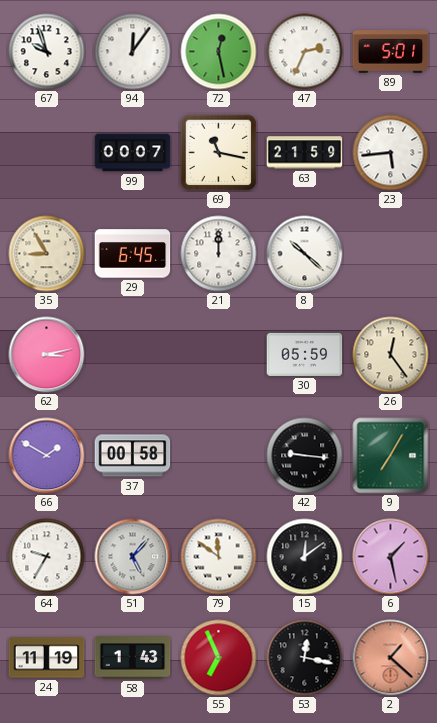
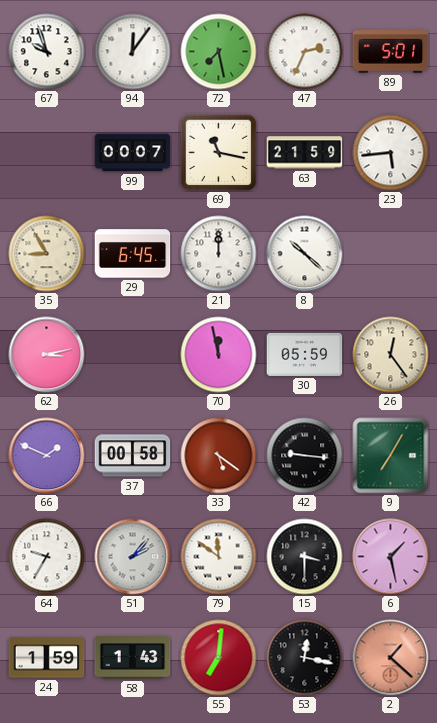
72: 12:28 -> 7:28 (219, 52)
70: none -> 11:58 (219, 355)
66: 1:50 -> 1:49 (47, 456)
33: none -> 5:21 (219, 456)
51: 5:07 -> 2:07 (133, 557)
15: 12:09 -> 3:30 (305, 557)
24: 11:19 -> 1:59 (47, 658)
55: 6:56 -> 7:01 (219, 658)
